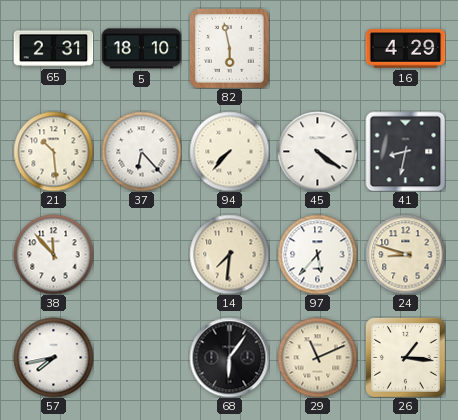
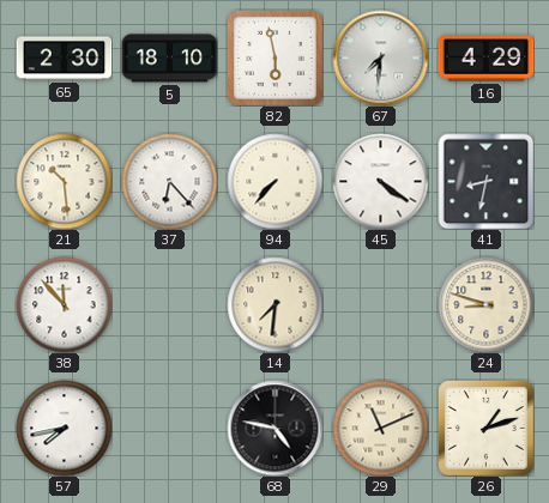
65: 2:31 -> 2:30 (64, 59)
67: none -> 7:31 (380, 57)
97: 5:37 -> none (317, 254)
68: 6:06 -> 4:47 (274, 428)
26: 1:16 -> 1:12 (487, 429)
